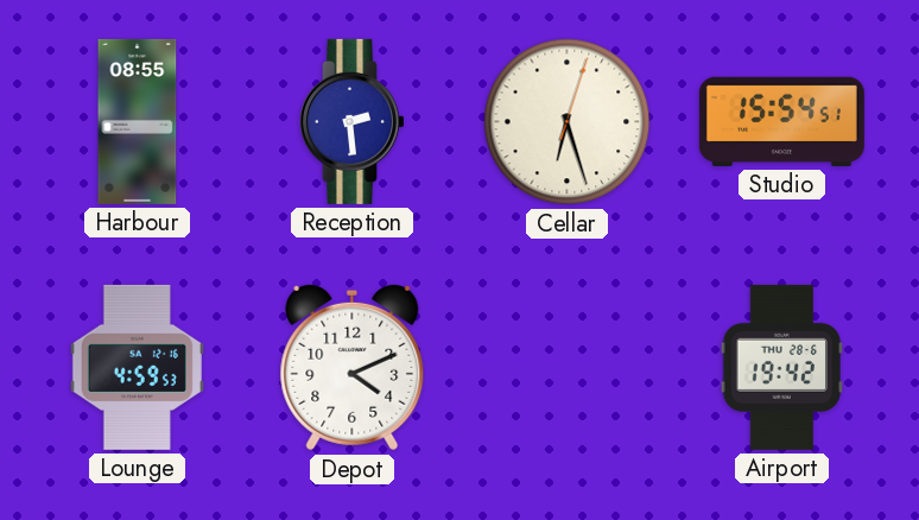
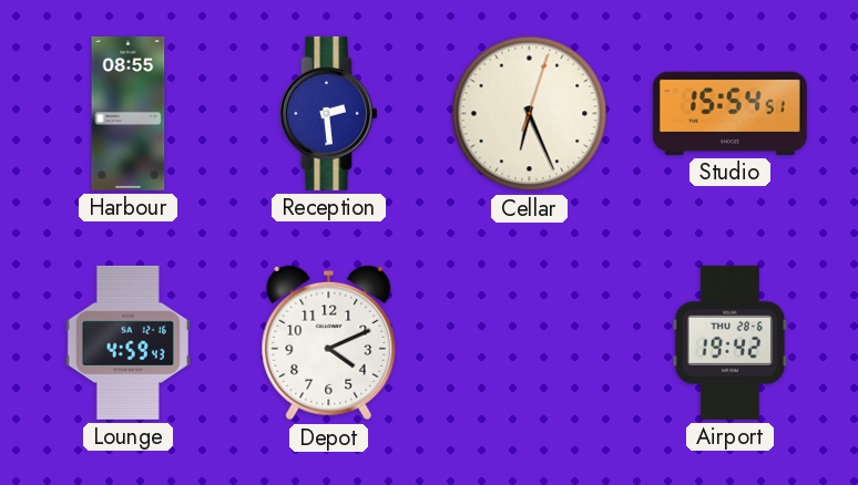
Cellar: 6:27 -> 6:26 (530, 114)
Lounge: 4:59:53 -> 4:59:43 (127, 342)
